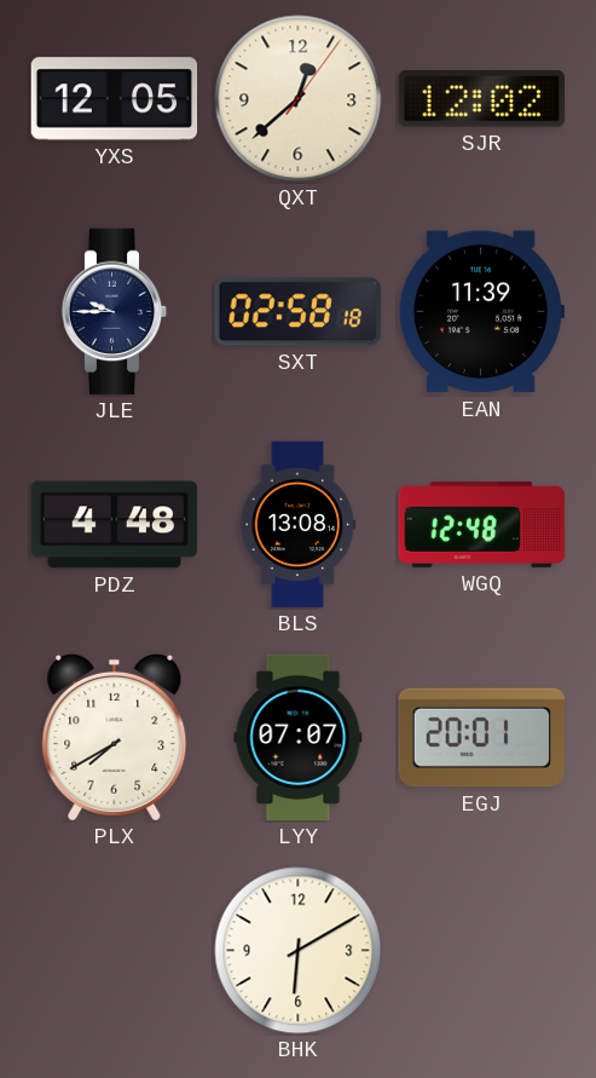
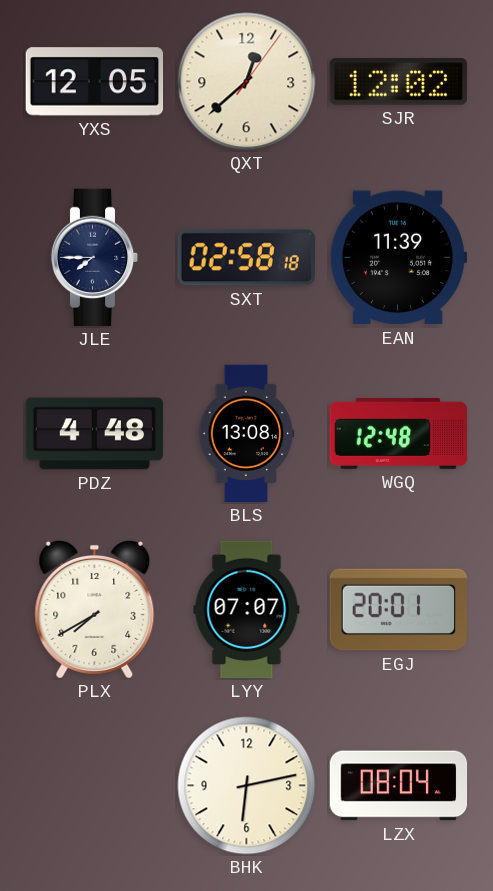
JLE: 9:45 -> 7:45 (95, 258)
BHK: 6:10 -> 6:13 (247, 786)
LZX: none -> 08:04 (399, 786)
